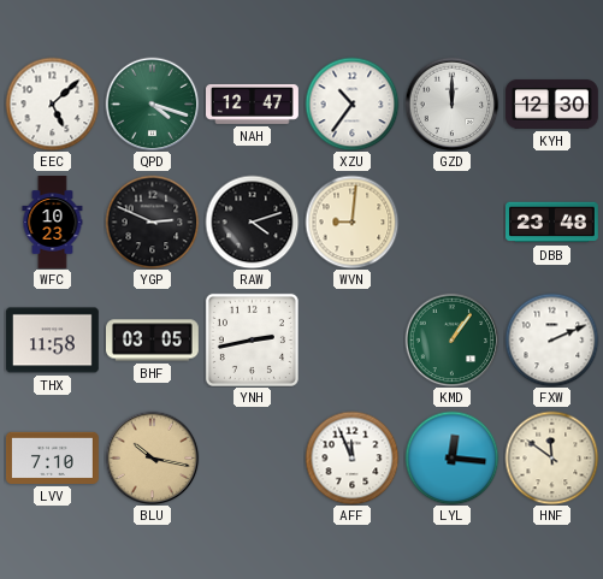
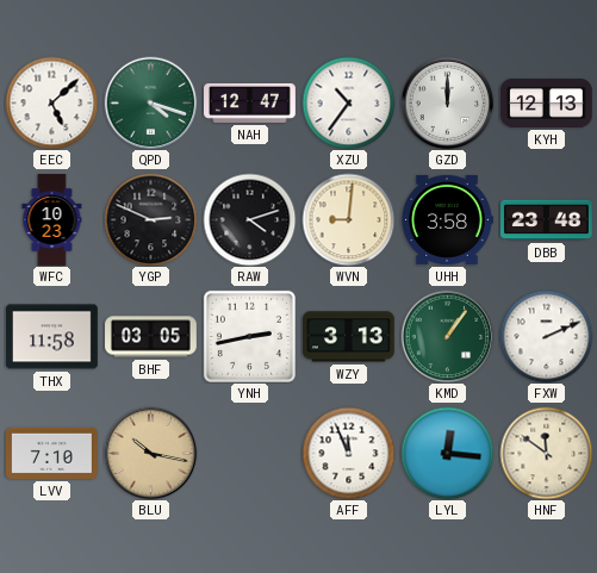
KYH: 12:30 -> 12:13 (546, 102)
UHH: none -> 3:58 (447, 219)
WZY: none -> 3:13 (348, 337)
